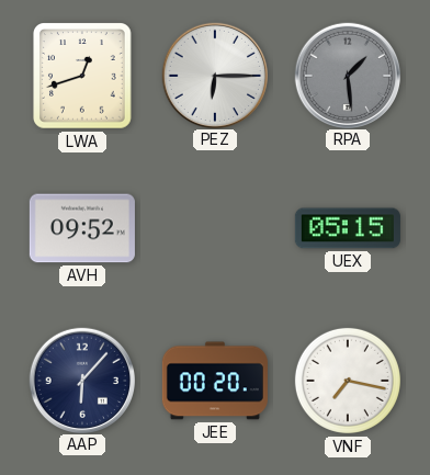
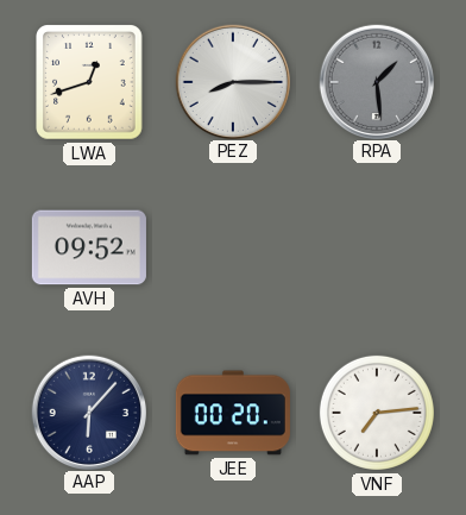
PEZ: 6:15 -> 8:15 (232, 81)
UEX: 05:15 -> none (348, 228)
VNF: 7:17 -> 7:14 (377, 413)
